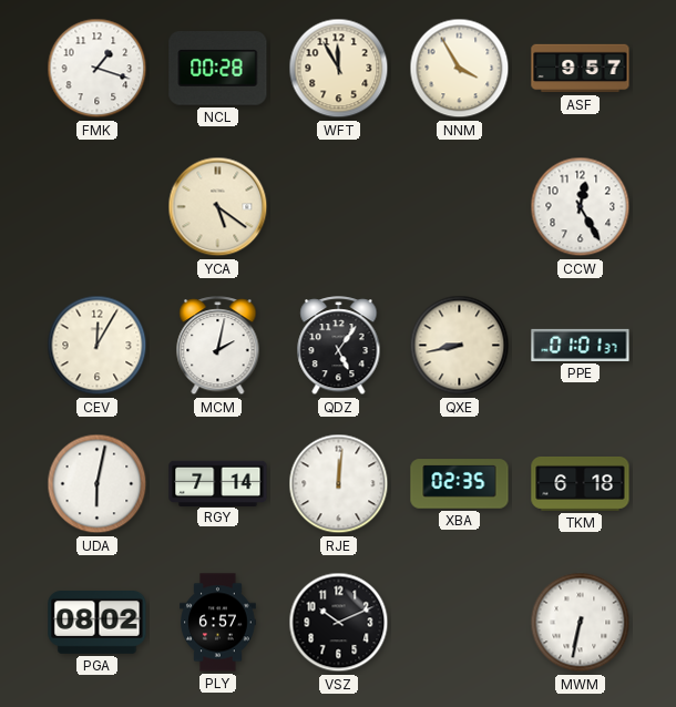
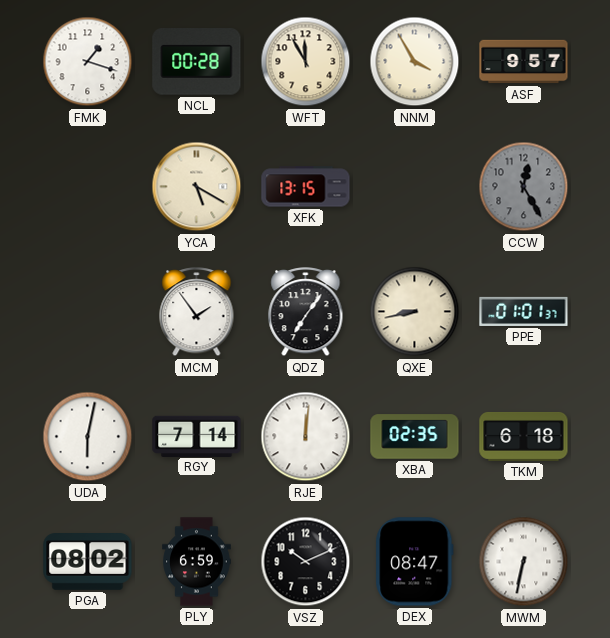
YCA: 5:21 -> 5:20 (197, 187)
XFK: none -> 13:15 (306, 187)
CCW dial: white -> grey (524, 187)
CEV: 12:05 -> none (98, 346)
MCM: 2:02 -> 1:54 (197, 312)
QDZ: 5:06 -> 7:06 (306, 312)
PLY: 6:57 -> 6:59 (197, 562)
DEX: none -> 08:47 (415, 562)
